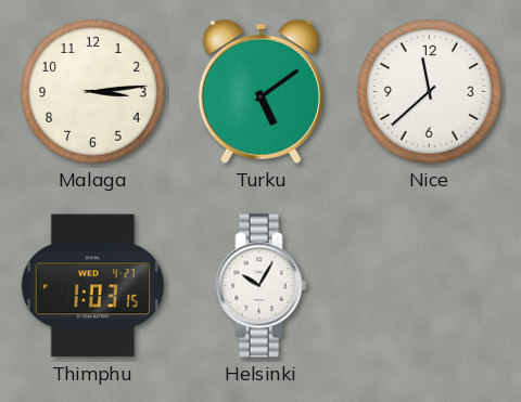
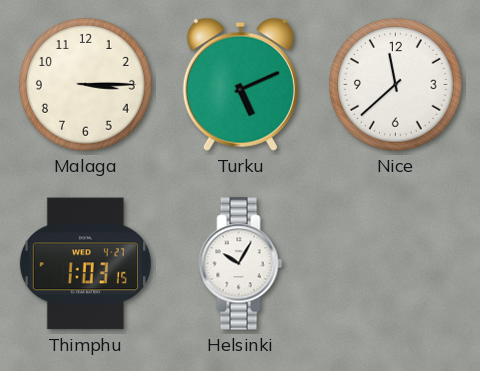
Malaga: 3:14 -> 3:15 (86, 85)
Turku: 5:09 -> 5:11 (240, 84)
